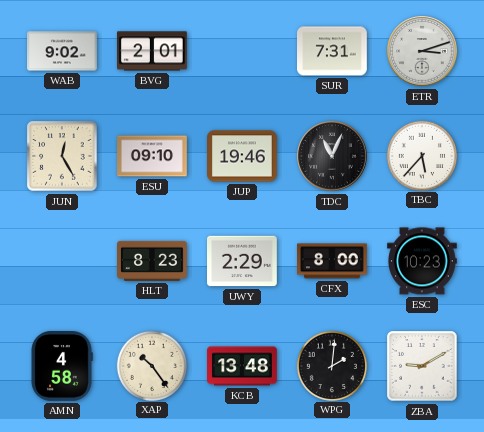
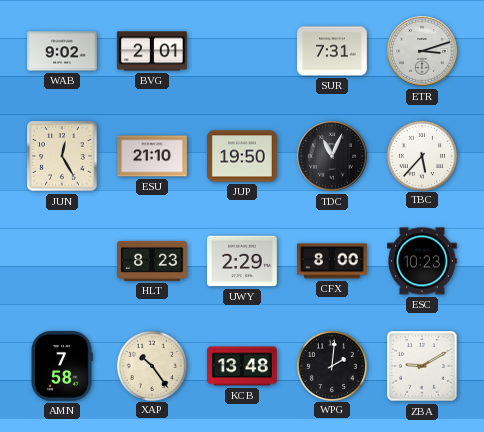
ESU: 09:10 -> 21:10 (152, 156)
JUP: 19:46 -> 19:50 (243, 156)
AMN: 4:58 -> 7:58 (62, 367)
